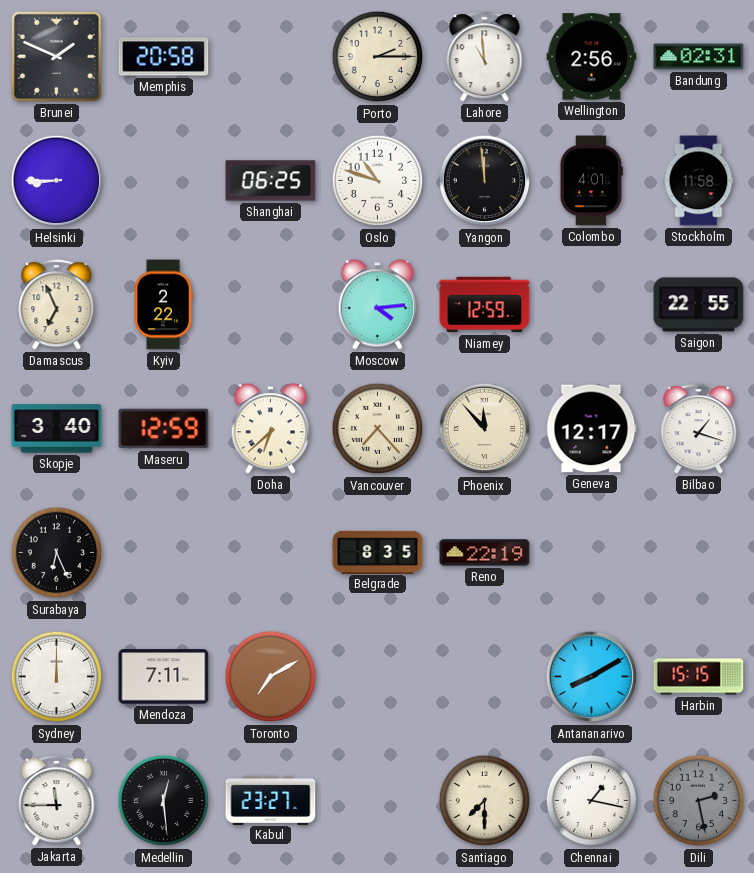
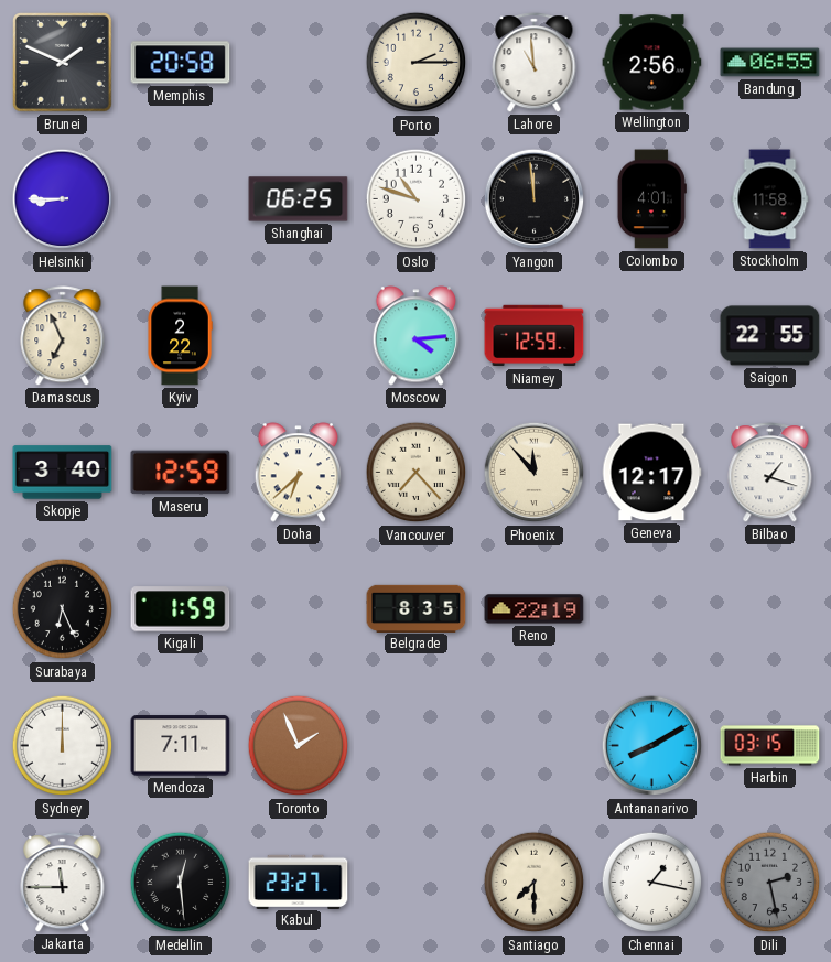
Bandung: 02:31 -> 06:55 (770, 63)
Kigali: none -> 1:59 (181, 609)
Toronto: 7:10 -> 1:56 (299, 746)
Harbin: 15:15 -> 03:15 (770, 746)
